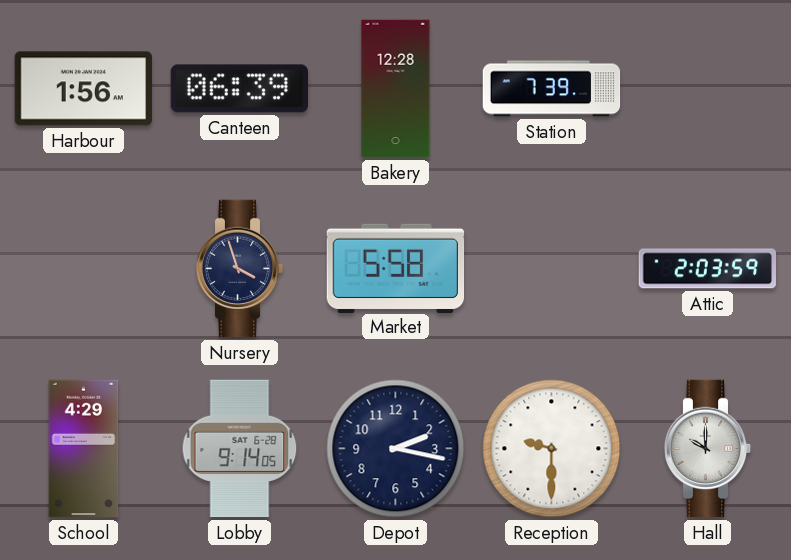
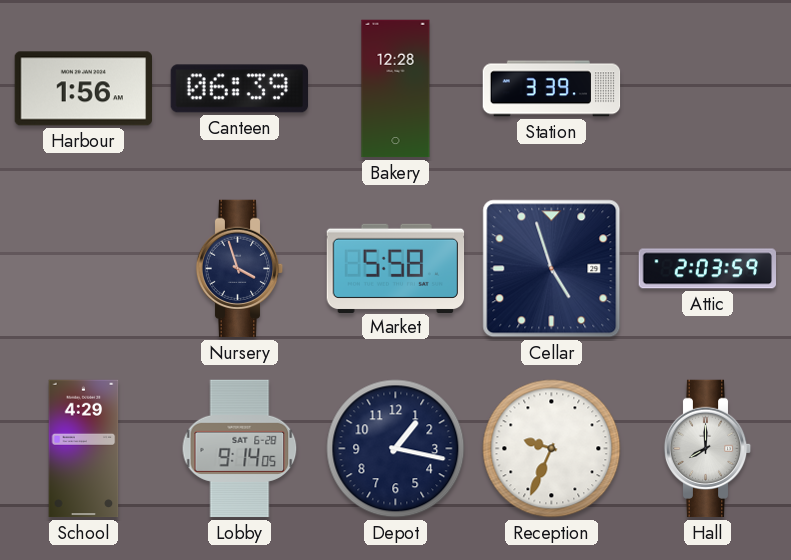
Station: 7:39 -> 3:39 (552, 89)
Cellar: none -> 4:57 (552, 269)
Depot: 2:17 -> 1:17 (396, 449)
Reception: 9:30 -> 9:34 (552, 449)
Hall: 10:00 -> 8:00 (708, 449)
